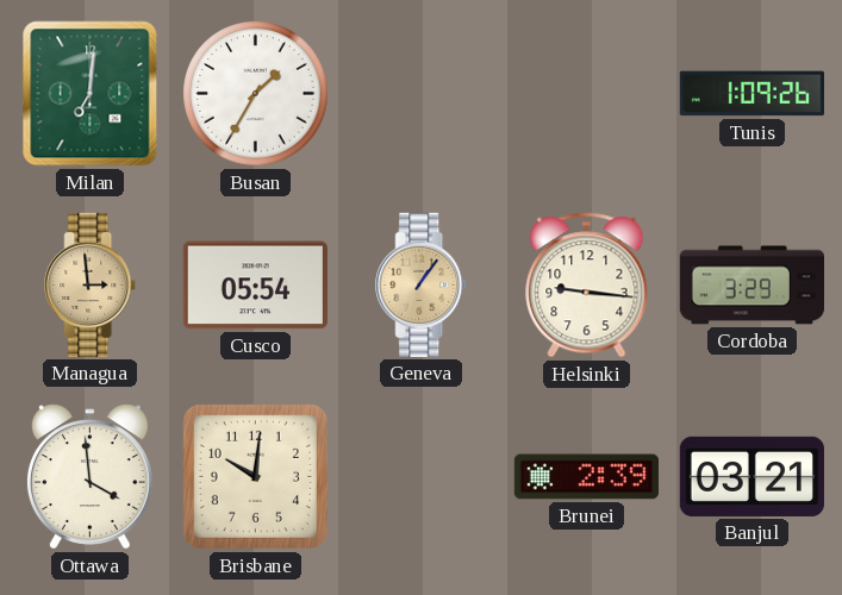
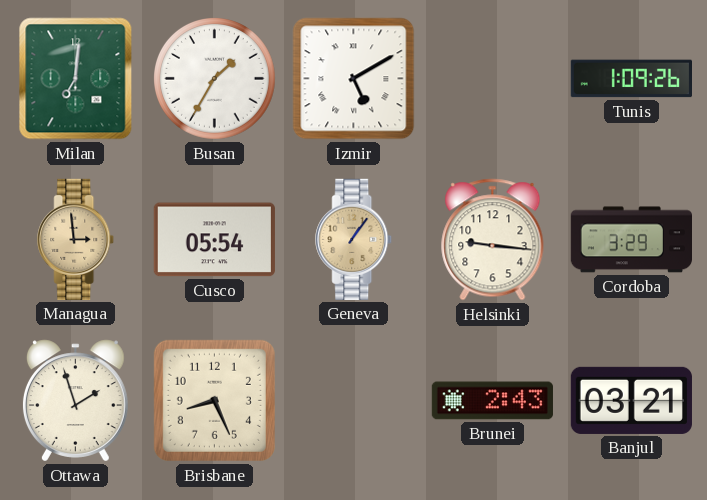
Izmir: none -> 5:10 (354, 79)
Ottawa: 3:59 -> 1:57 (75, 401)
Brisbane: 10:01 -> 8:26 (214, 400)
Brunei: 2:39 -> 2:43 (492, 401)
